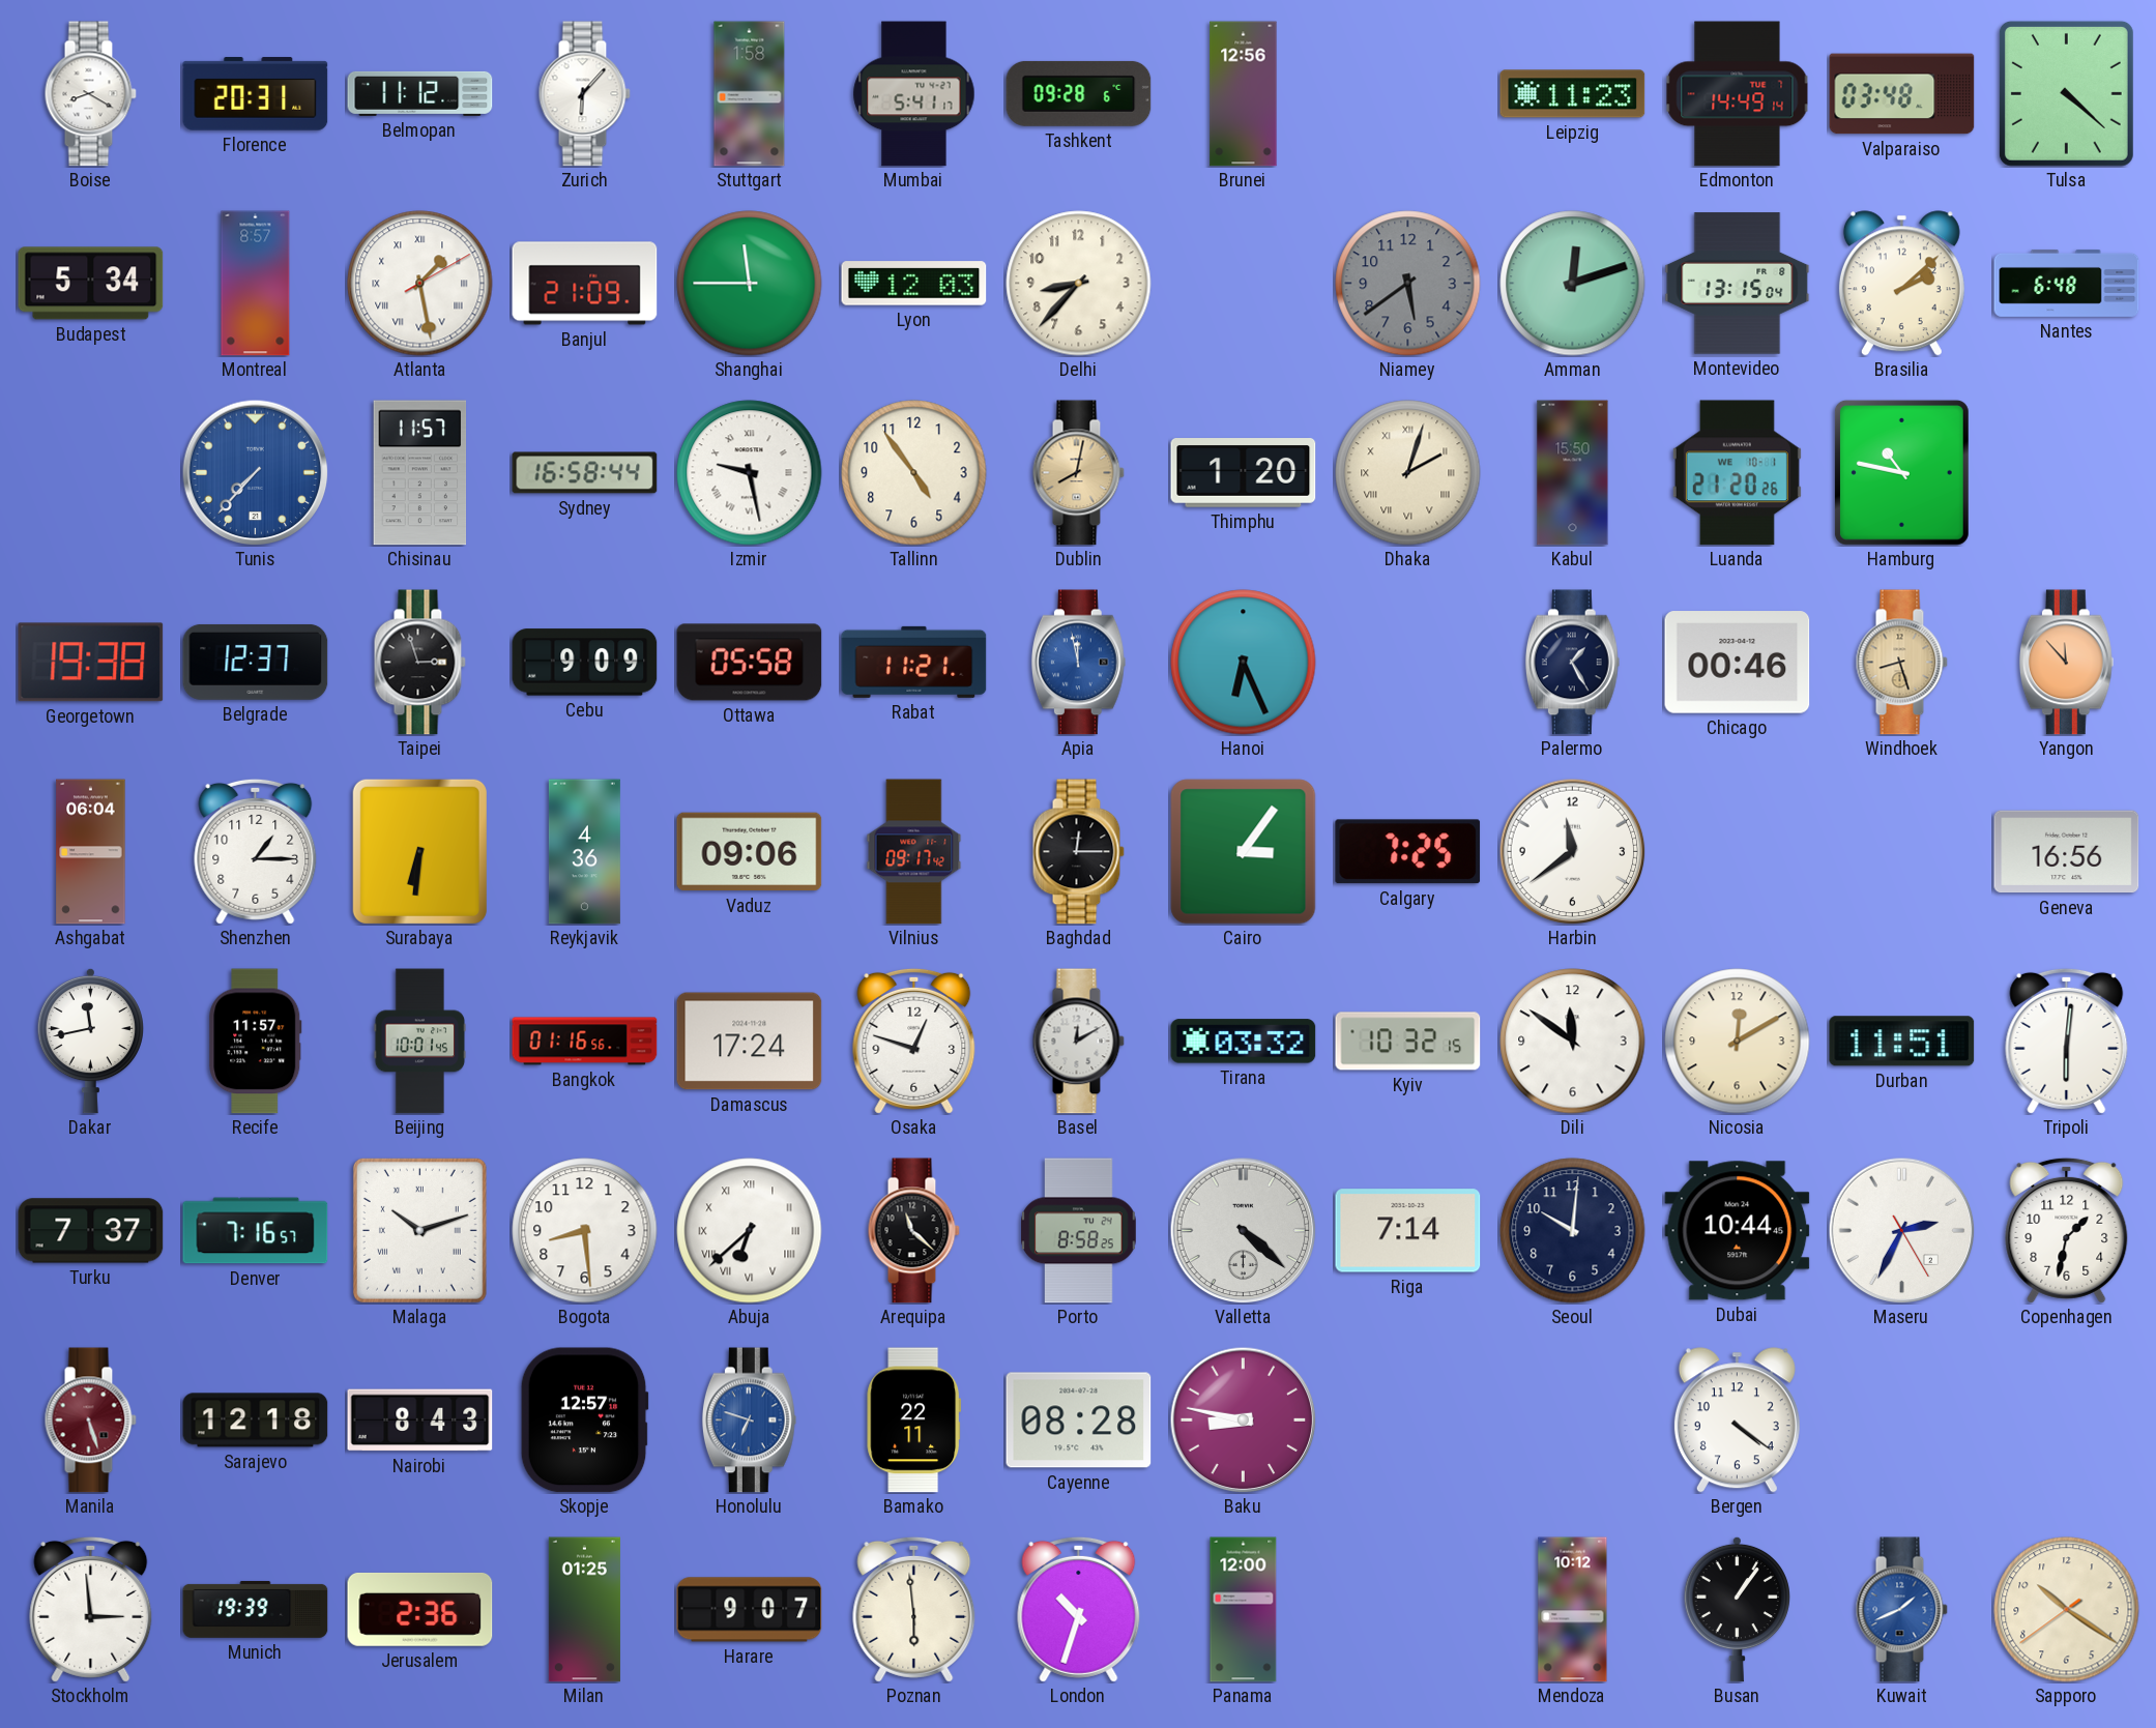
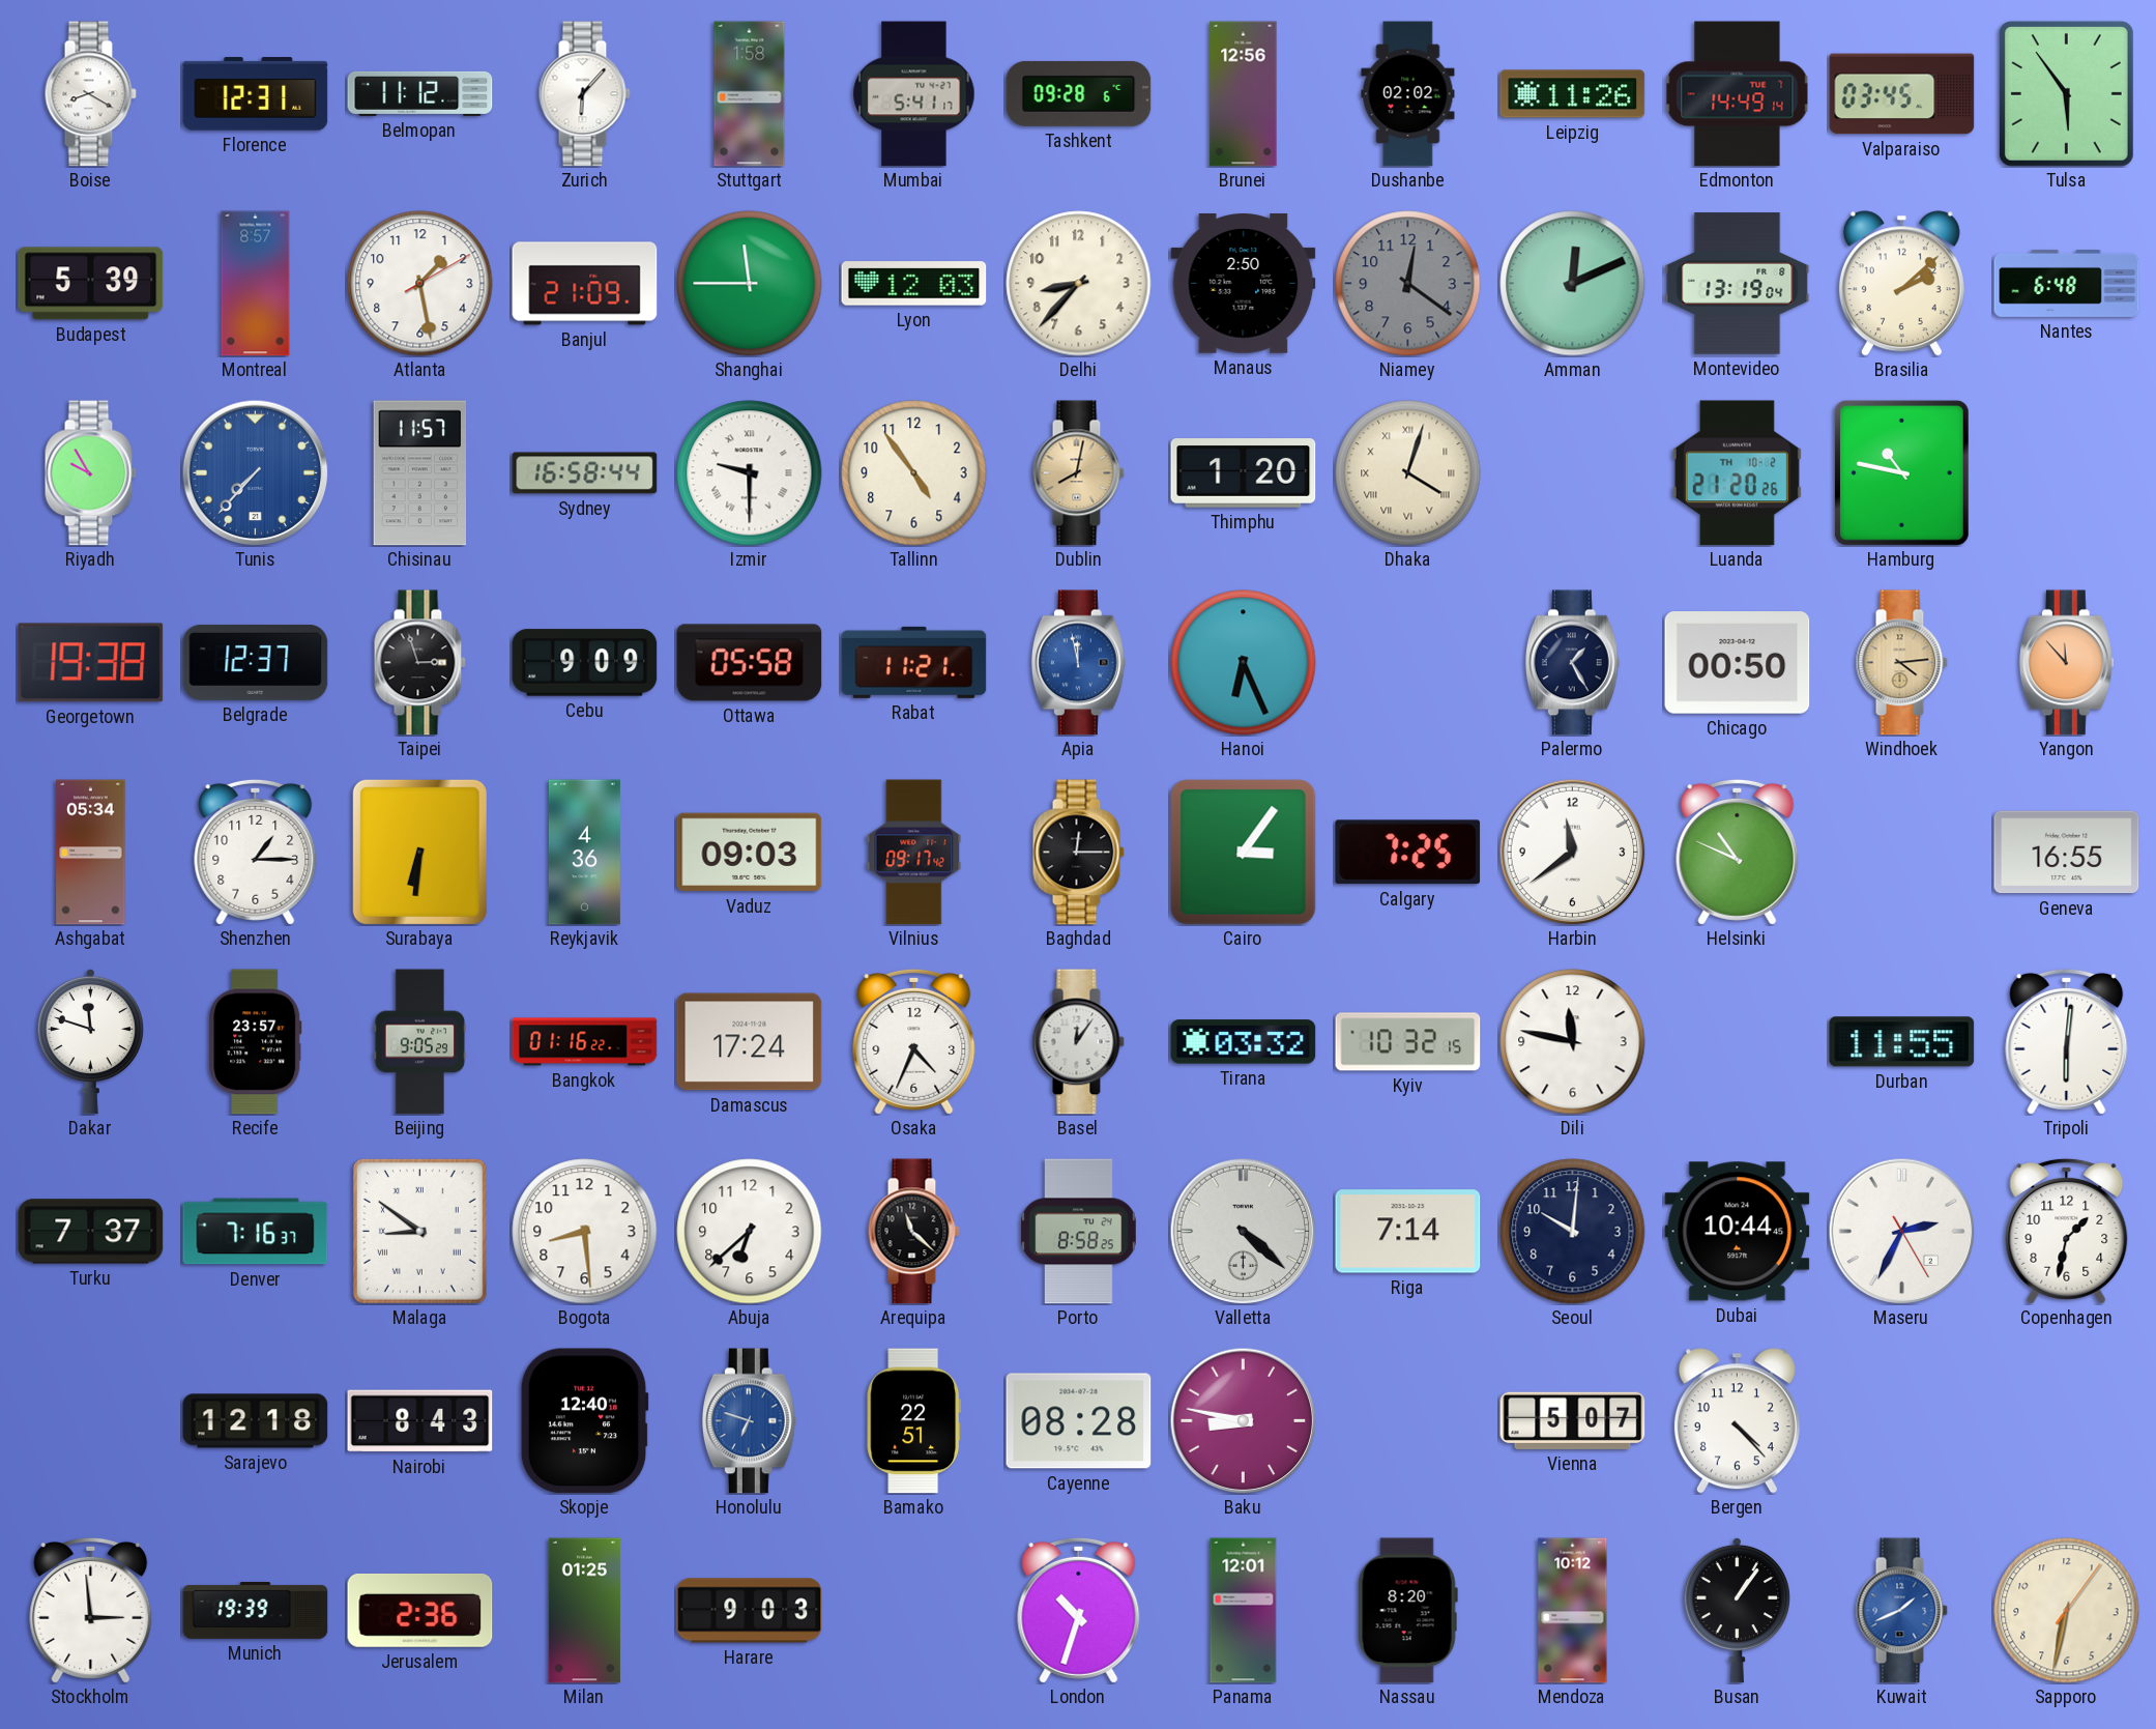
Florence: 20:31 -> 12:31 (256, 94)
Dushanbe: none -> 02:02 (1408, 94)
Leipzig: 11:23 -> 11:26 (1573, 94)
Valparaiso: 03:48 -> 03:45 (1902, 94)
Tulsa: 4:22 -> 5:54 (2066, 93)
Budapest: 5:34 -> 5:39 (91, 284)
Atlanta numerals: Roman -> Arabic (420, 284)
Manaus: none -> 2:50 (1244, 284)
Niamey: 5:39 -> 12:21 (1408, 284)
Amman: 12:12 -> 12:11 (1573, 284)
Montevideo: 13:15 -> 13:19 (1738, 284)
Riyadh: none -> 9:55 (90, 473)
Izmir: 9:28 -> 9:30 (750, 473)
Dhaka: 2:03 -> 4:03 (1408, 473)
Kabul: 15:50 -> none (1573, 473)
Luanda date: WE 10-1 -> TH 10-2 (1737, 473)
Chicago: 00:46 -> 00:50 (1738, 663)
Windhoek: 8:27 -> 4:14 (1901, 663)
Ashgabat: 06:04 -> 05:34 (91, 853)
Vaduz: 09:06 -> 09:03 (750, 853)
Helsinki: none -> 10:49 (1738, 852)
Geneva: 16:56 -> 16:55 (2067, 853)
Dakar: 11:43 -> 11:48 (90, 1041)
Recife: 11:57 -> 23:57 (256, 1042)
Beijing: 10:01 -> 9:05 (420, 1042)
Bangkok: 01:16:56 -> 01:16:22 (585, 1042)
Osaka: 12:48 -> 4:34 (914, 1041)
Basel: 12:10 -> 12:06 (1078, 1042)
Dili: 11:51 -> 11:47 (1573, 1042)
Nicosia: 12:10 -> none (1738, 1042)
Durban: 11:51 -> 11:55 (1902, 1042)
Denver: 7:16:57 -> 7:16:37 (256, 1232)
Malaga: 10:12 -> 8:51 (419, 1231)
Abuja numerals: Roman -> Arabic (750, 1232)
Manila: 5:27 -> none (90, 1421)
Skopje: 12:57 -> 12:40 (584, 1421)
Bamako: 22:11 -> 22:51 (914, 1421)
Vienna: none -> 5:07 (1573, 1420)
Bergen: 4:21 -> 4:23 (1737, 1421)
Harare: 9:07 -> 9:03 (750, 1611)
Poznan: 5:59 -> none (914, 1609)
Panama: 12:00 -> 12:01 (1244, 1611)
Nassau: none -> 8:20 (1407, 1611)
Sapporo: 10:20 -> 6:32 (2067, 1611)
